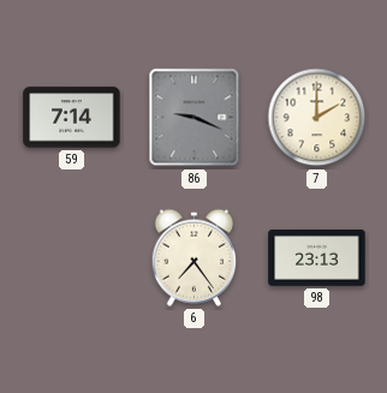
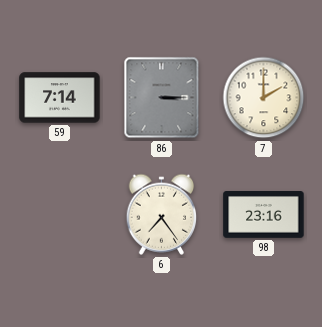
86: 9:19 -> 3:15 (162, 98)
98: 23:13 -> 23:16 (264, 215)
